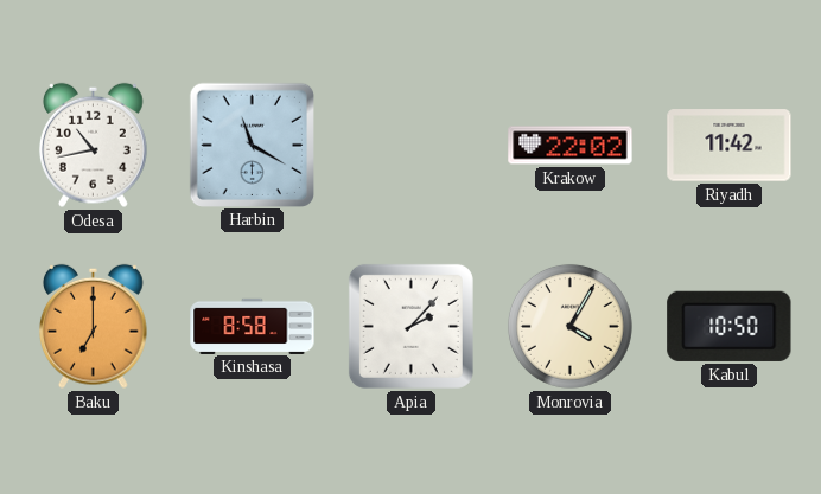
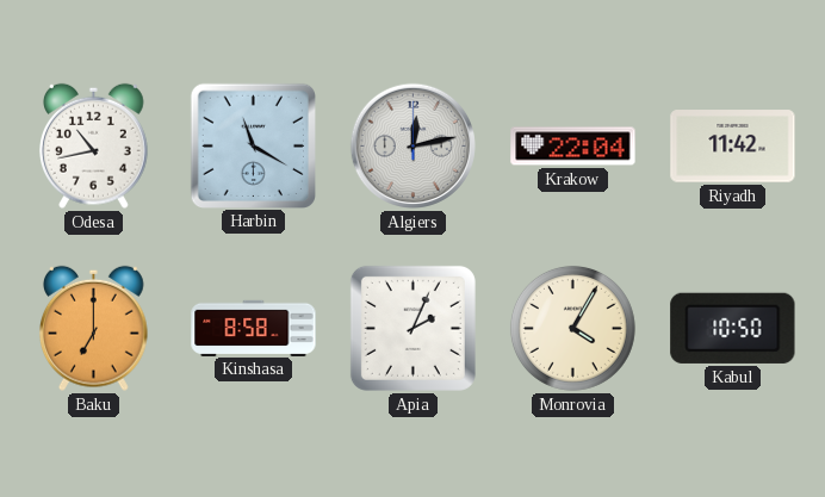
Algiers: none -> 12:13 (412, 145)
Krakow: 22:02 -> 22:04 (573, 147)
Apia: 2:07 -> 2:04 (412, 328)
